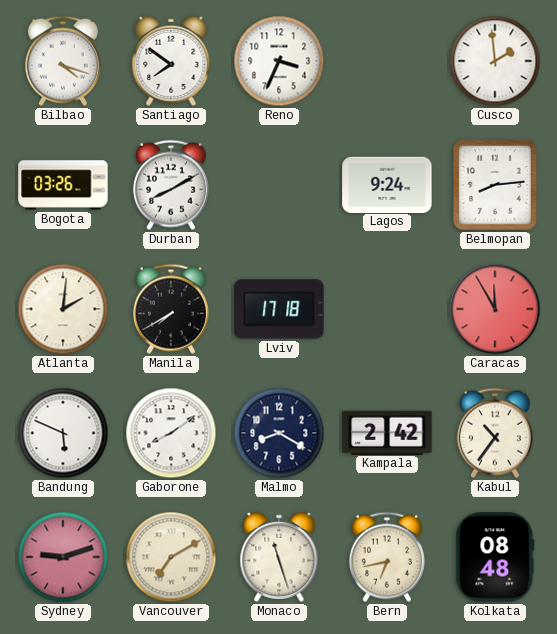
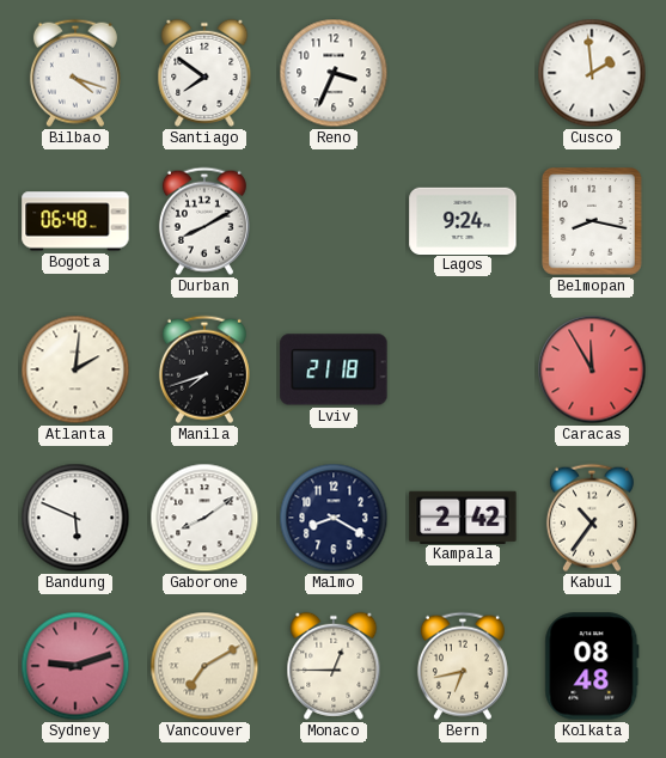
Bogota: 03:26 -> 06:48 (75, 221)
Belmopan: 8:14 -> 8:17 (592, 221)
Manila: 7:40 -> 7:42 (204, 369)
Lviv: 17:18 -> 21:18 (334, 369)
Monaco: 11:27 -> 12:45 (334, 666)
